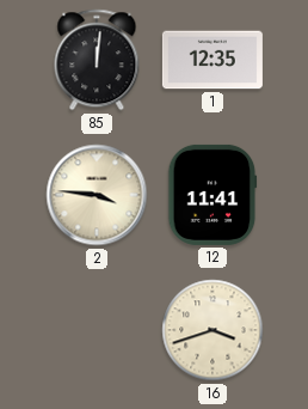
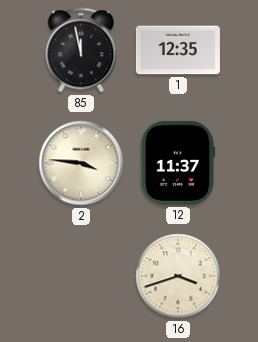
85: 12:01 -> 11:58 (81, 50)
12: 11:41 -> 11:37 (178, 163)
